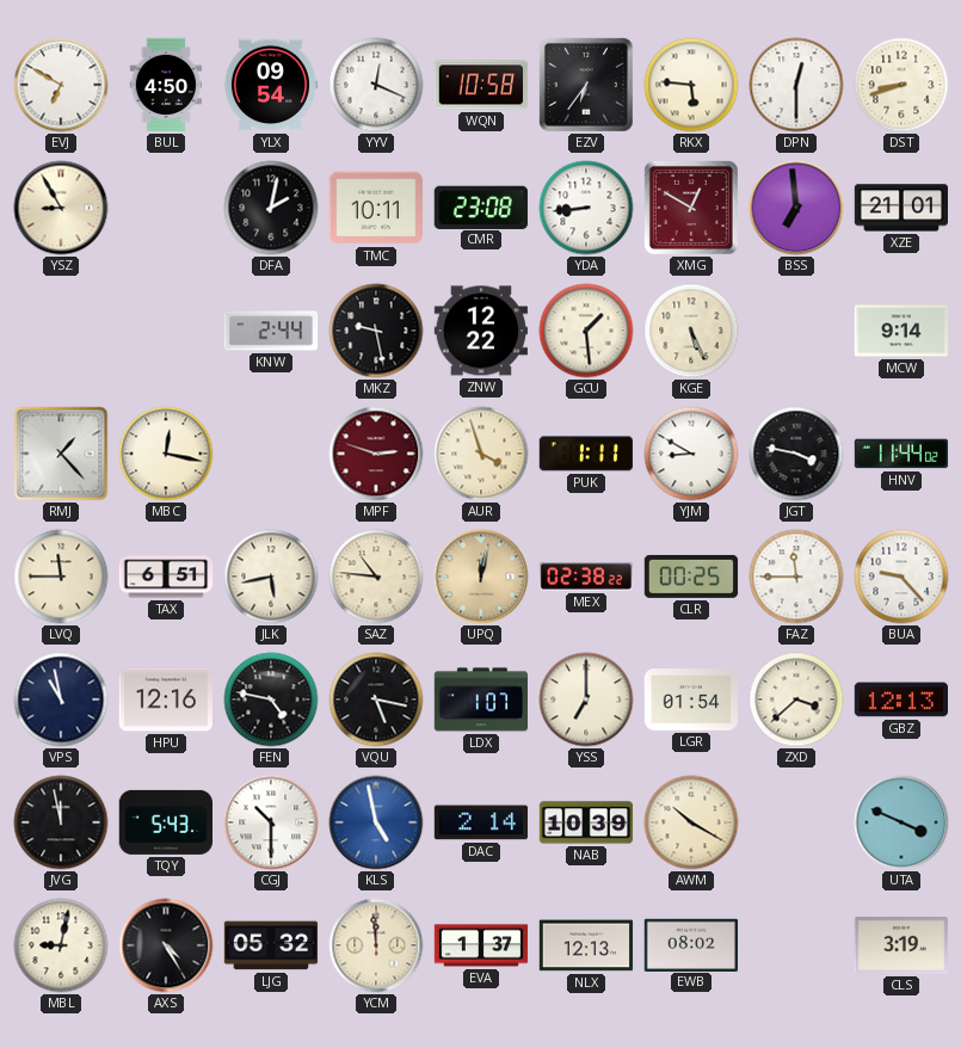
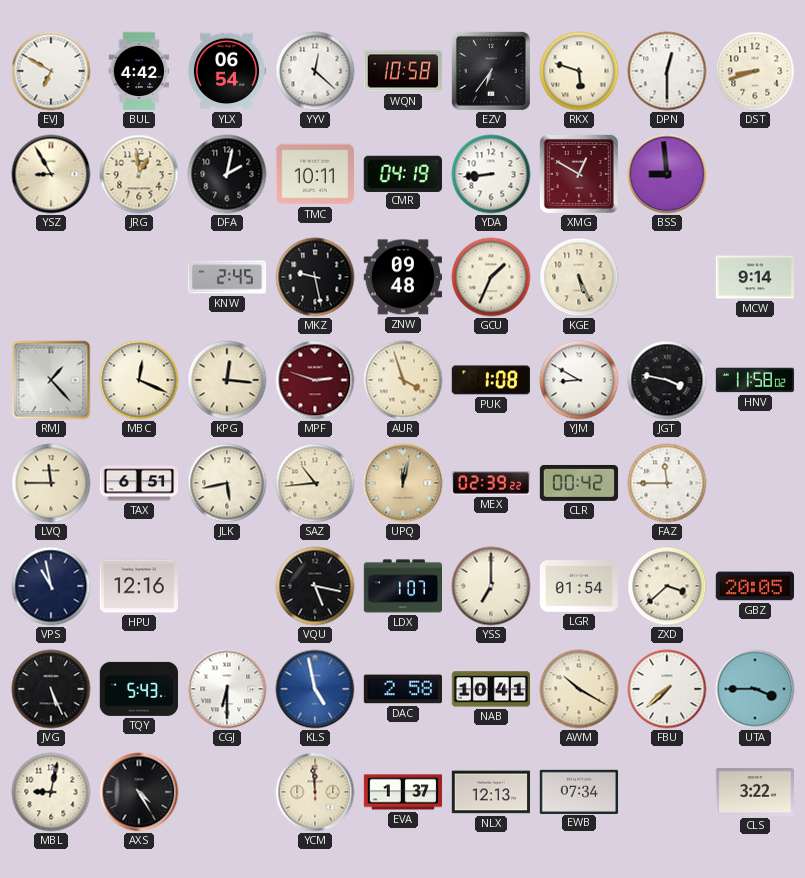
BUL: 4:50 -> 4:42 (139, 71)
YLX: 09:54 -> 06:54 (227, 71)
YYV: 12:19 -> 12:22 (315, 71)
RKX: 5:46 -> 5:48 (579, 71)
JRG: none -> 12:59 (139, 174)
CMR: 23:08 -> 04:19 (403, 173)
BSS: 6:59 -> 8:59 (667, 174)
XZE: 21:01 -> none (901, 208)
KNW: 2:44 -> 2:45 (227, 277)
ZNW: 12:22 -> 09:48 (402, 277)
GCU: 1:29 -> 1:34 (491, 277)
MBC: 12:17 -> 12:19 (139, 380)
KPG: none -> 12:16 (227, 380)
PUK: 1:11 -> 1:08 (490, 380)
HNV: 11:44 -> 11:58 (755, 380)
SAZ: 10:46 -> 10:44 (315, 483)
MEX: 02:38 -> 02:39 (490, 483)
CLR: 00:25 -> 00:42 (579, 483)
BUA: 9:23 -> none (901, 577)
FEN: 4:47 -> none (271, 699)
GBZ: 12:13 -> 20:05 (754, 586)
JVG: 11:58 -> 5:26 (51, 689)
CGJ: 10:30 -> 6:30 (227, 689)
DAC: 2:14 -> 2:58 (403, 689)
NAB: 10:39 -> 10:41 (491, 689)
FBU: none -> 7:38 (667, 689)
UTA: 3:49 -> 3:45 (755, 689)
LJG: 05:32 -> none (271, 945)
EWB: 08:02 -> 07:34 (578, 791)
CLS: 3:19 -> 3:22 (755, 793)
